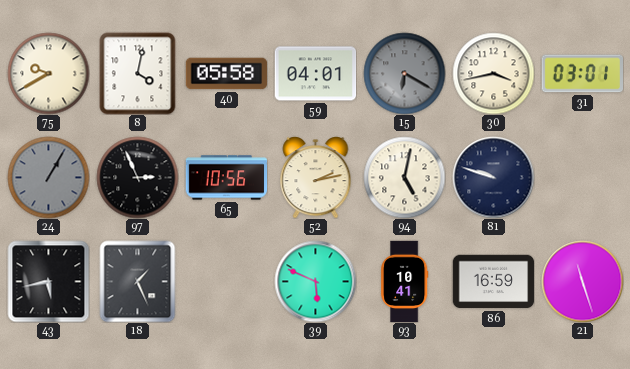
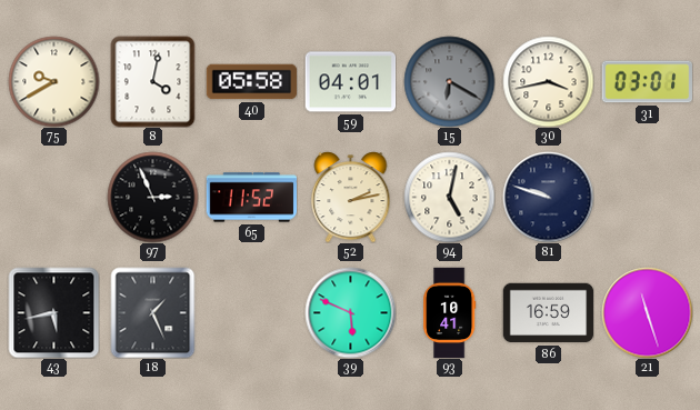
24: 1:05 -> none (48, 177)
65: 10:56 -> 11:52 (251, 198)
